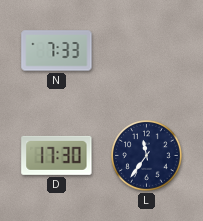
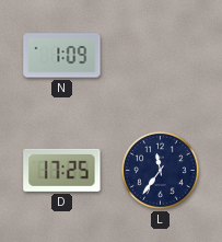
N: 7:33 -> 1:09 (62, 56)
D: 17:30 -> 17:25 (62, 170)
